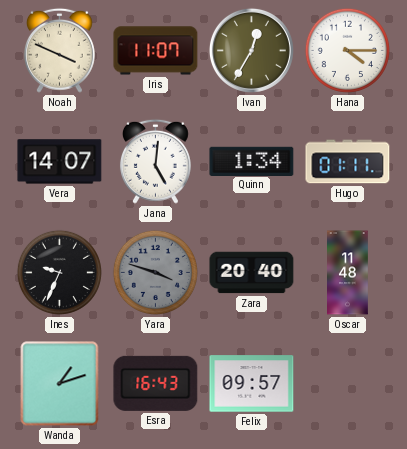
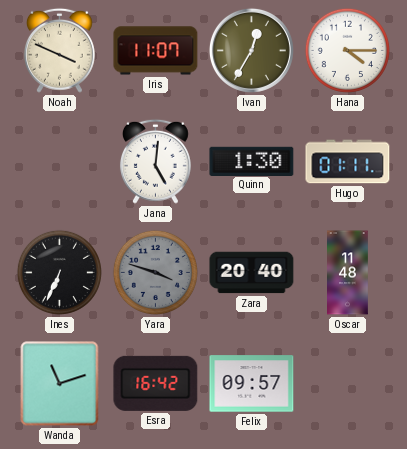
Vera: 14:07 -> none (60, 162)
Quinn: 1:34 -> 1:30 (252, 161)
Ines: 9:34 -> 6:34 (59, 272)
Wanda: 1:12 -> 11:12 (60, 384)
Esra: 16:43 -> 16:42 (156, 383)
